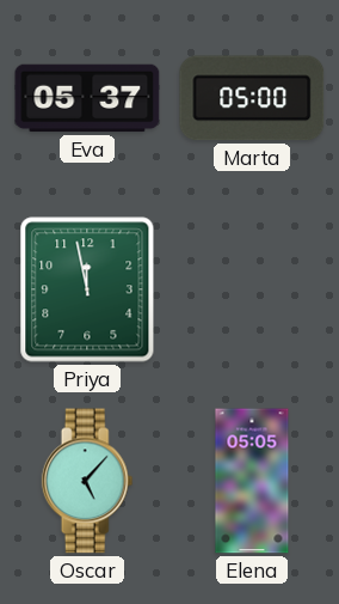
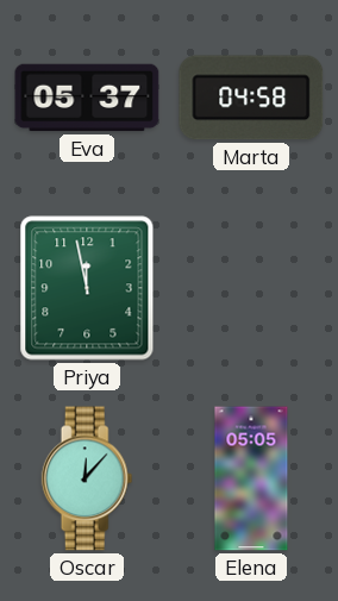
Marta: 05:00 -> 04:58 (251, 98)
Oscar: 5:07 -> 12:07 (87, 478)
